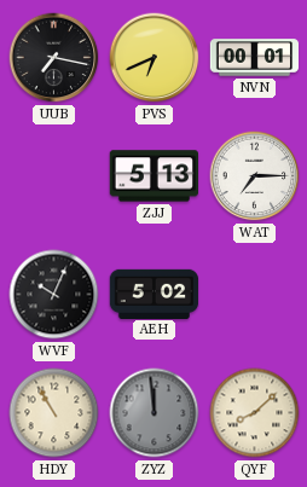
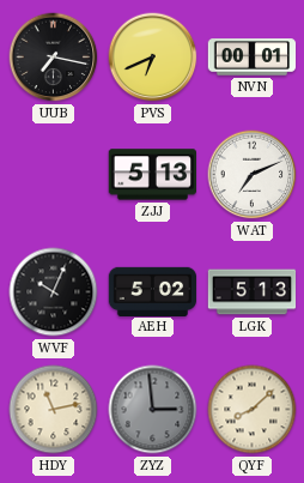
WAT: 7:15 -> 7:11 (253, 175)
LGK: none -> 5:13 (253, 292)
HDY: 10:55 -> 11:13 (54, 410)
ZYZ: 11:59 -> 2:59 (153, 410)
